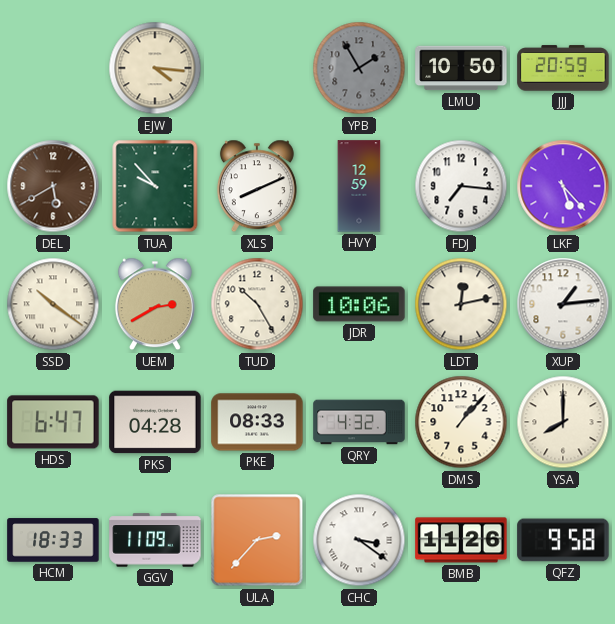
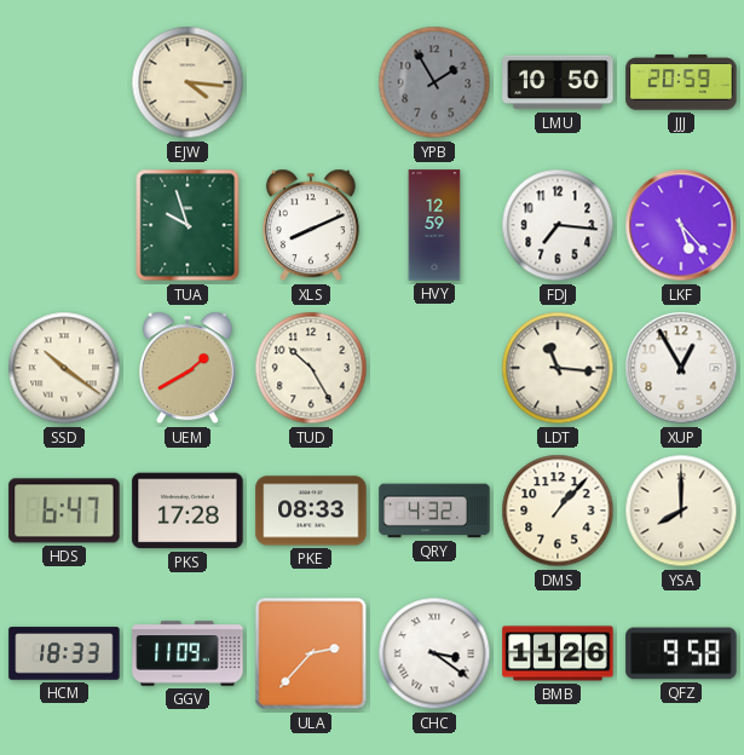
DEL: 5:40 -> none (53, 186)
TUA: 9:53 -> 9:57 (188, 225)
UEM: 2:40 -> 1:40 (188, 368)
JDR: 10:06 -> none (359, 304)
LDT: 12:13 -> 11:16 (558, 368)
XUP: 1:14 -> 12:55 (681, 368)
PKS: 04:28 -> 17:28 (188, 511)
